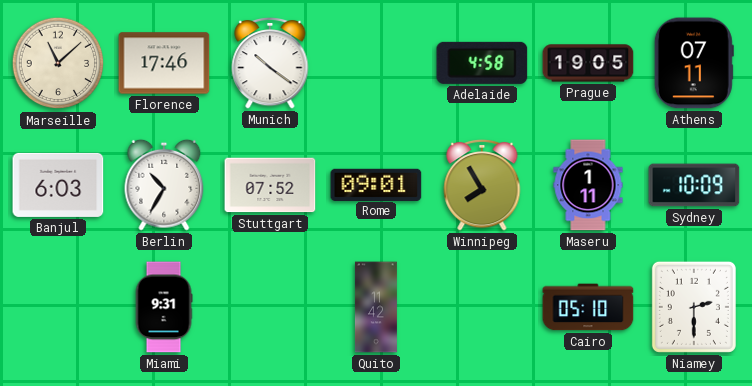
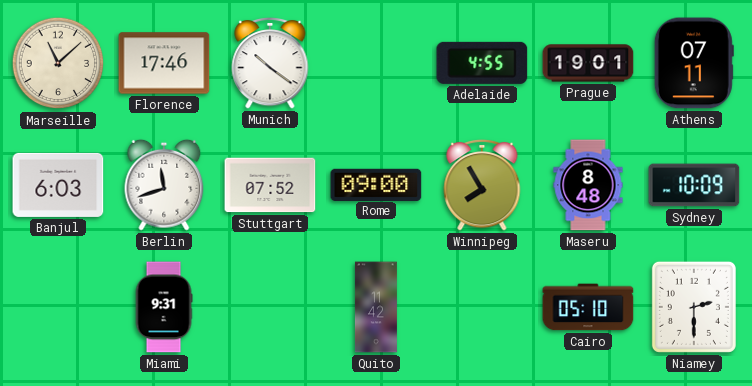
Adelaide: 4:58 -> 4:55 (482, 63)
Prague: 19:05 -> 19:01 (588, 63)
Berlin: 10:35 -> 11:42 (164, 185)
Rome: 09:01 -> 09:00 (376, 184)
Maseru: 1:11 -> 8:48 (588, 185)
